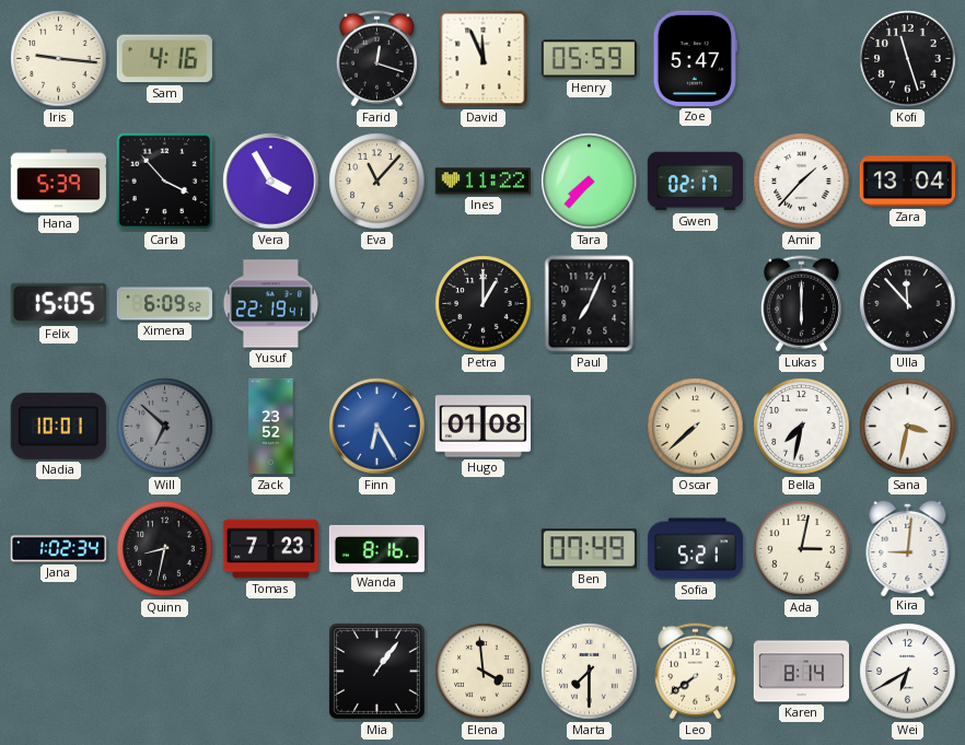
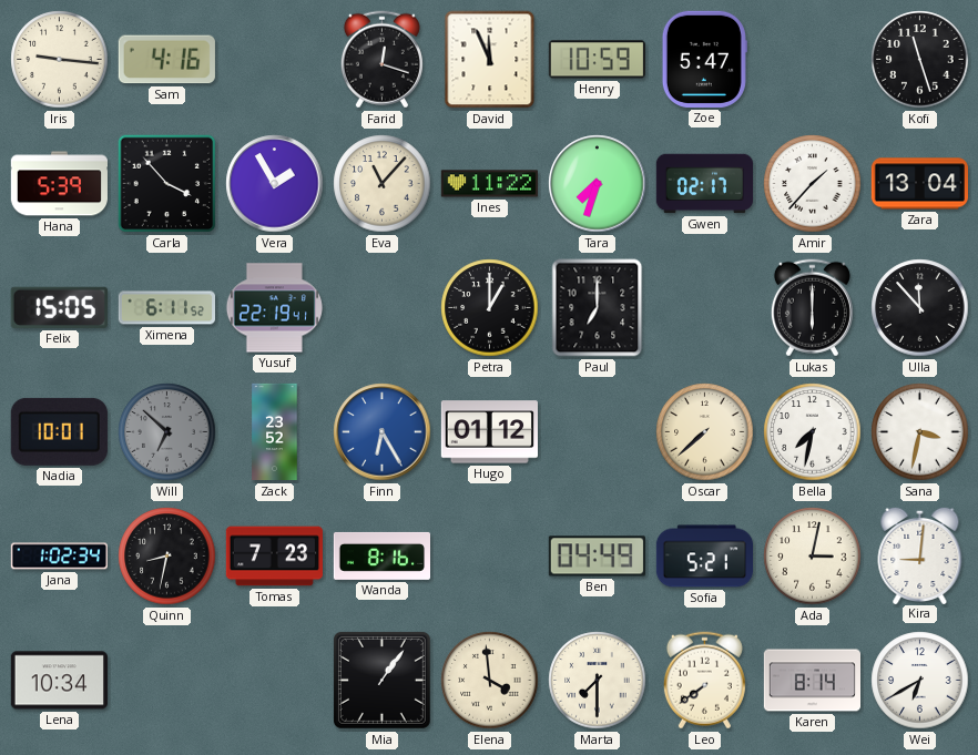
Henry: 05:59 -> 10:59 (597, 60)
Vera: 3:55 -> 1:55 (275, 184)
Tara: 7:37 -> 7:33 (598, 184)
Ximena: 6:09 -> 6:11 (166, 308)
Paul: 7:04 -> 7:00 (598, 308)
Hugo: 01:08 -> 01:12 (489, 432)
Ben: 07:49 -> 04:49 (597, 557)
Lena: none -> 10:34 (59, 681)
